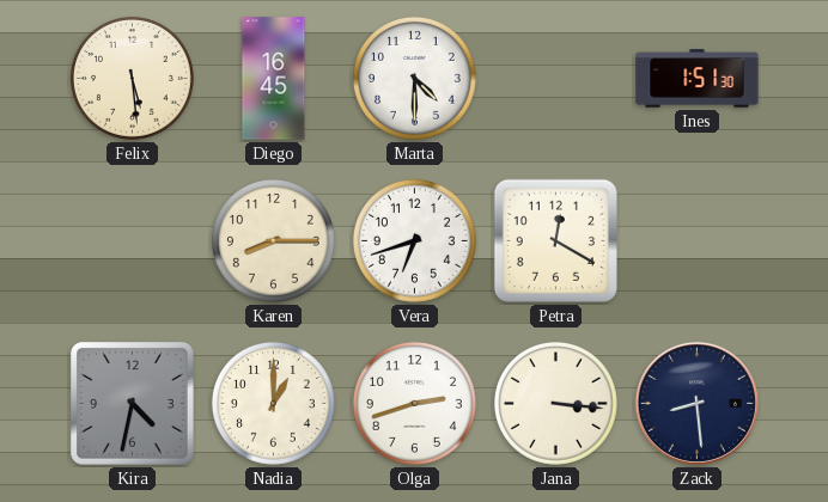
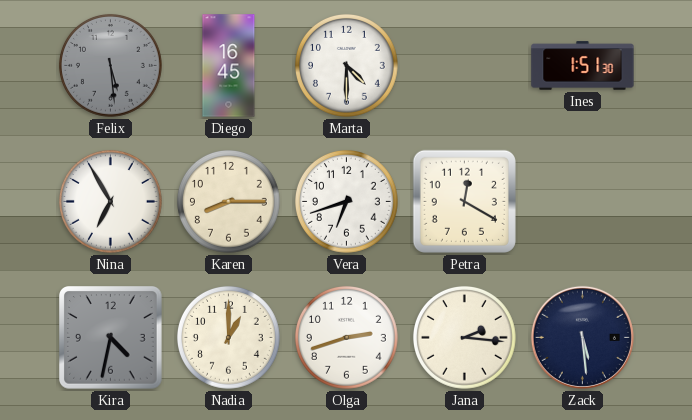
Felix dial: cream -> grey (110, 65)
Nina: none -> 6:55 (110, 201)
Jana: 3:16 -> 2:16 (464, 337)
Zack: 8:29 -> 5:29 (582, 337)
